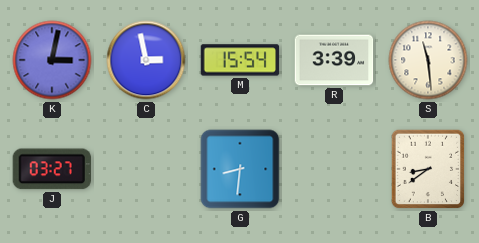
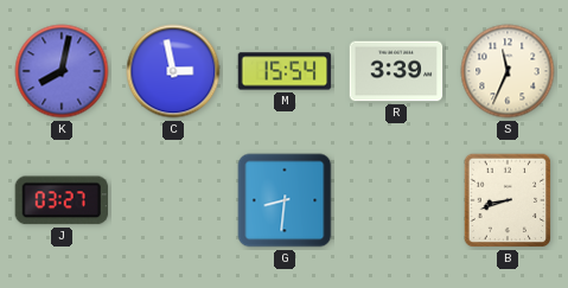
K: 3:02 -> 8:02 (62, 71)
S: 11:29 -> 11:34 (508, 71)
B: 8:39 -> 8:42 (508, 200)
